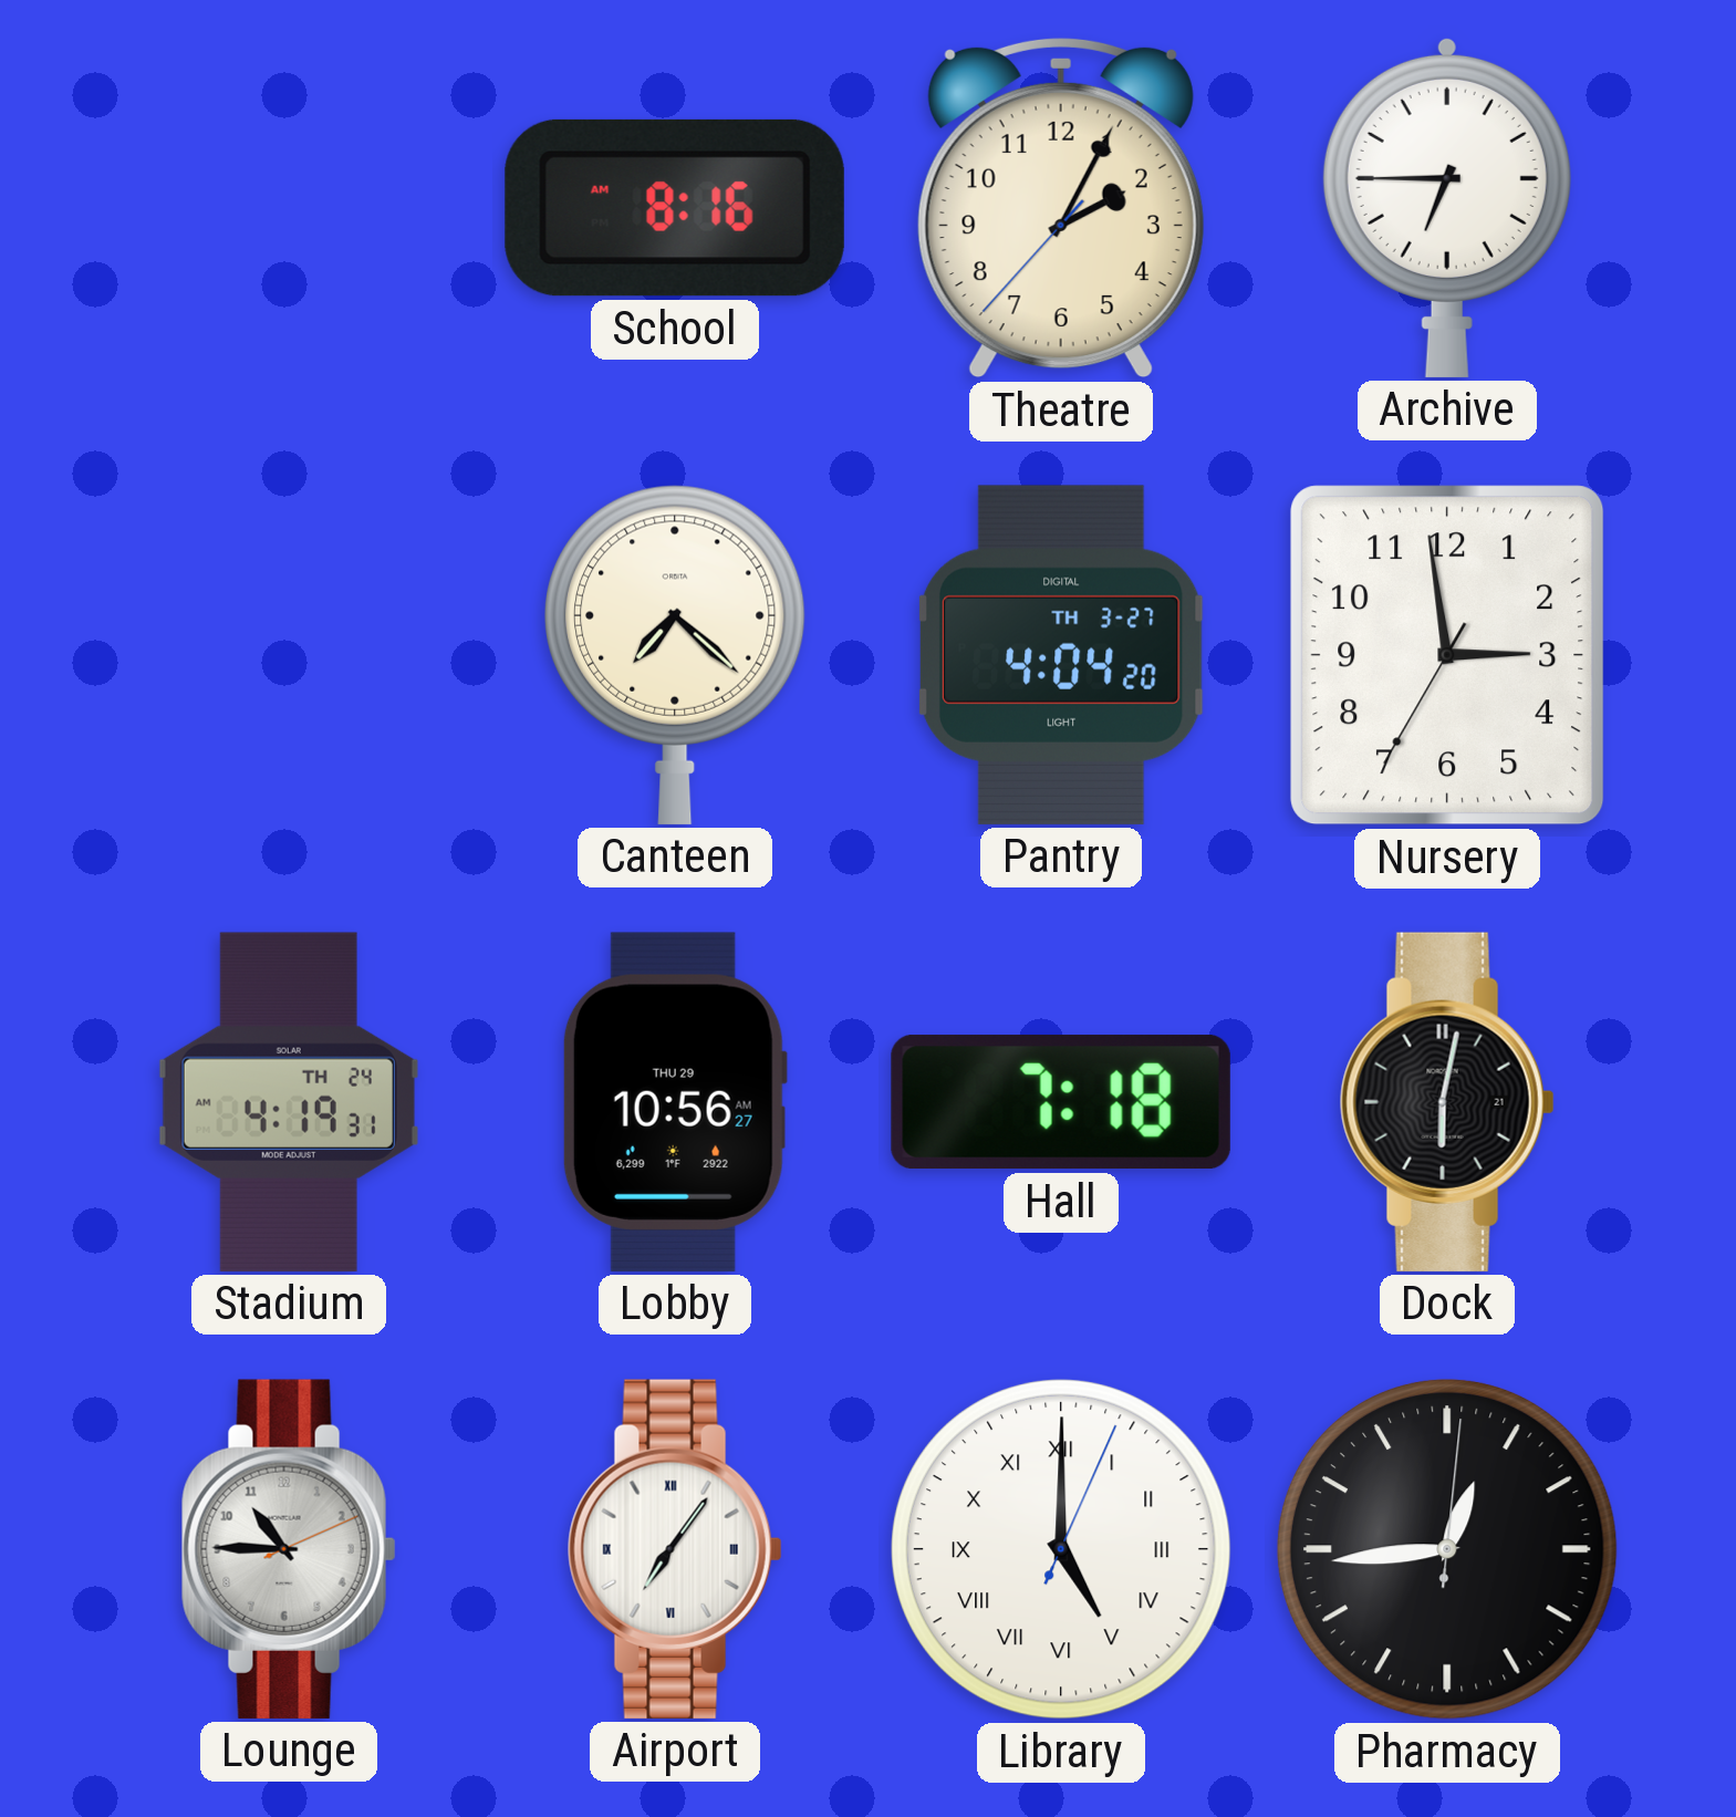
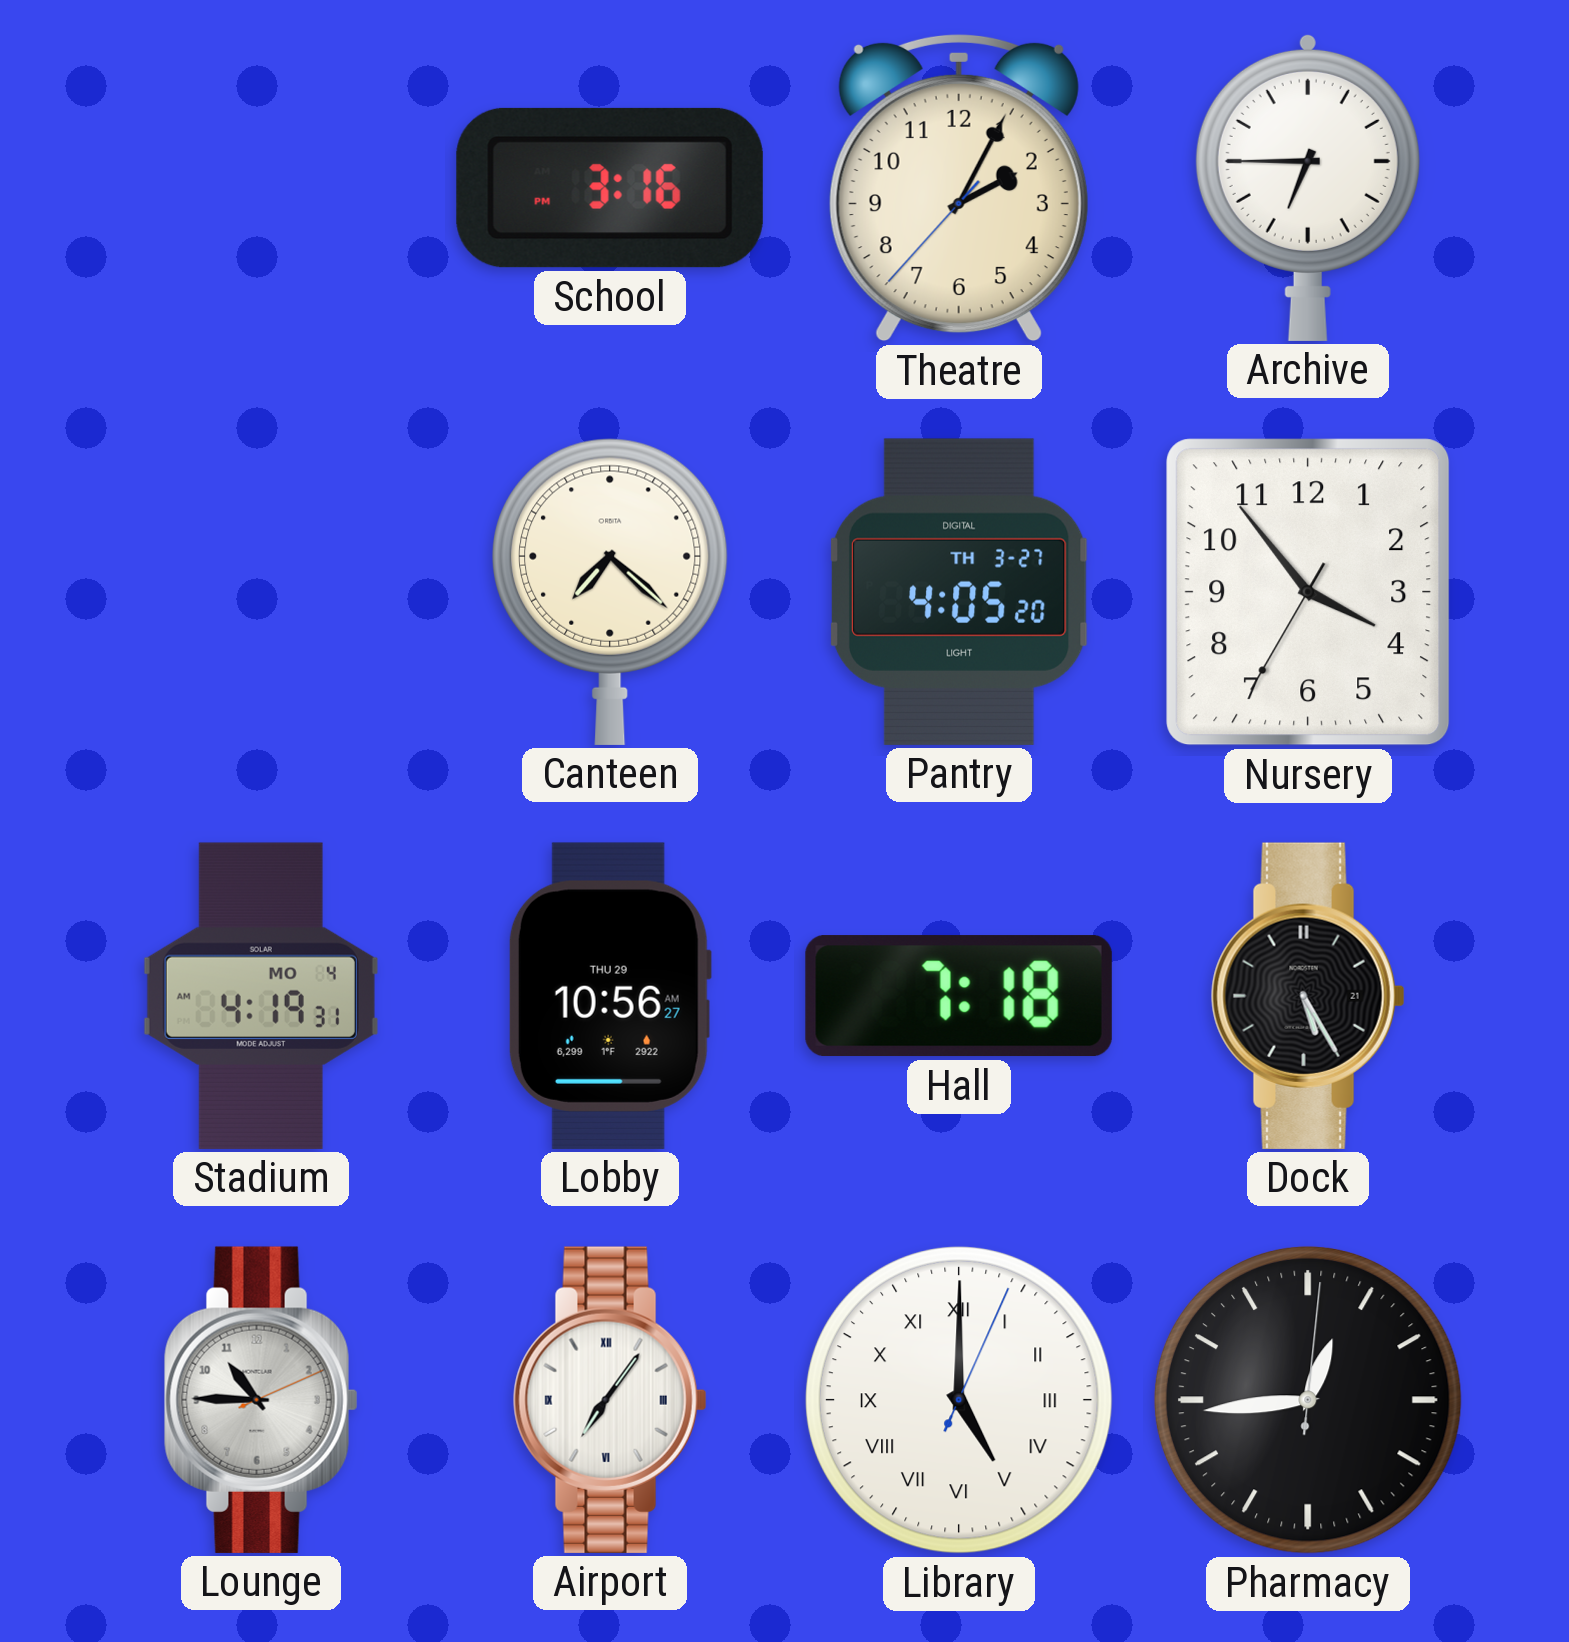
School: 8:16 -> 3:16 (610, 188)
Pantry: 4:04 -> 4:05 (959, 592)
Nursery: 2:58 -> 3:53 (1308, 592)
Stadium date: TH 24 -> MO 4 (261, 996)
Dock: 6:02 -> 5:25 (1308, 996)
